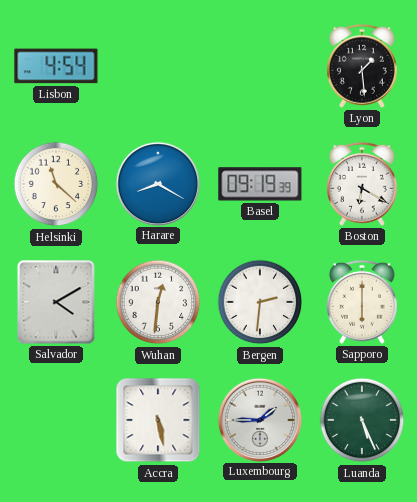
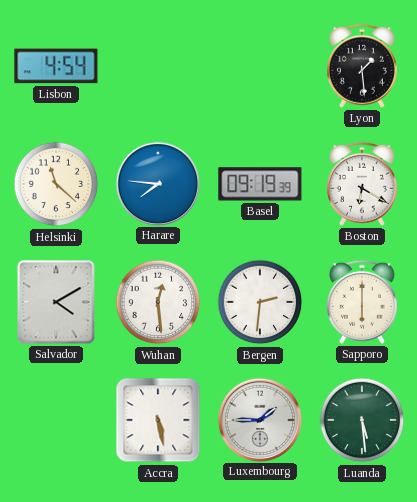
Harare: 8:20 -> 7:46 (157, 183)
Wuhan: 12:31 -> 12:29 (158, 302)
Luanda: 5:26 -> 5:29 (362, 420)
